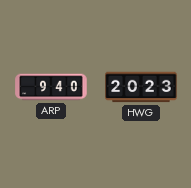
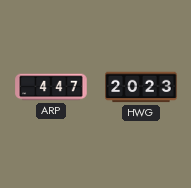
ARP: 9:40 -> 4:47 (51, 87)
